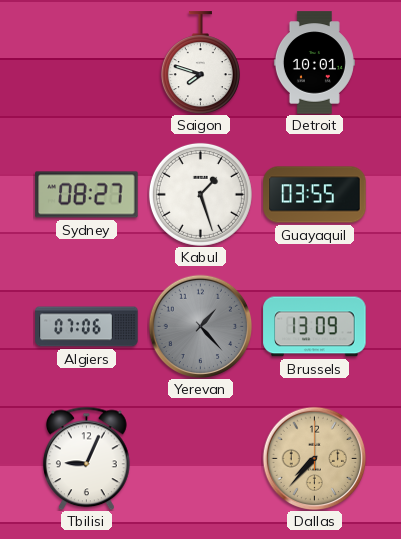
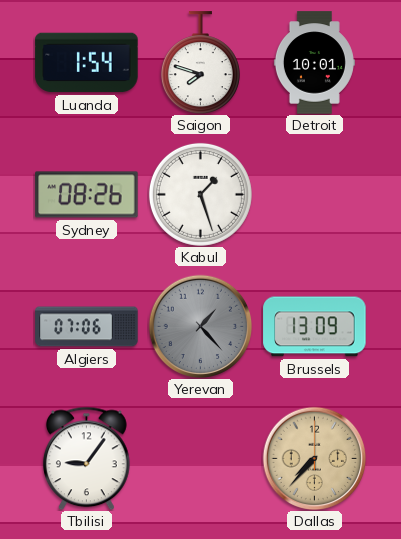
Luanda: none -> 1:54 (87, 63)
Sydney: 08:27 -> 08:26 (87, 195)
Guayaquil: 03:55 -> none (315, 195)
Tbilisi: 9:04 -> 9:06 (87, 458)
